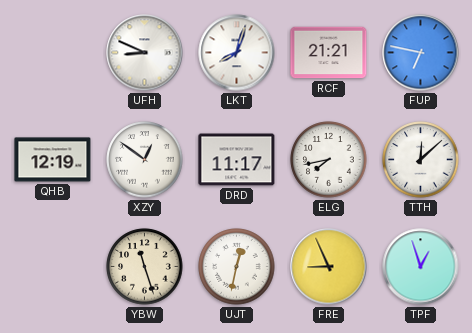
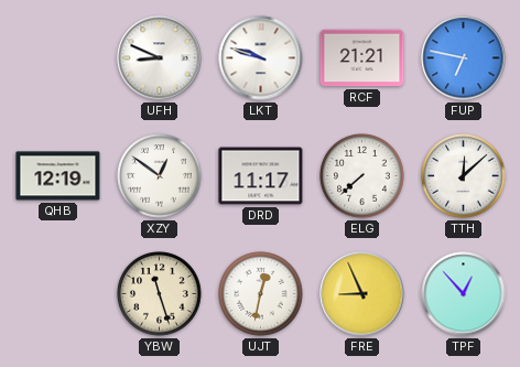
LKT: 8:03 -> 9:48 (261, 58)
ELG: 7:43 -> 7:38 (362, 176)
TPF: 12:57 -> 12:53 (464, 294)
